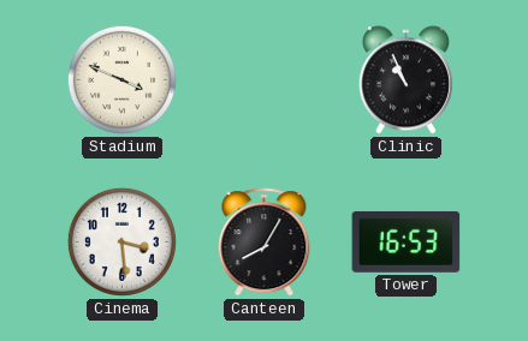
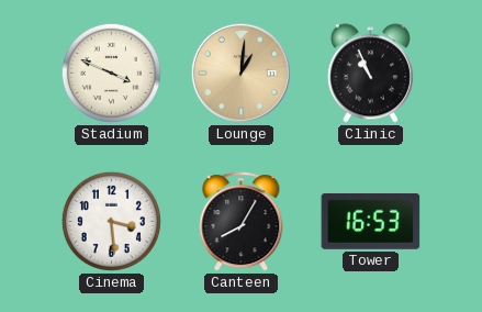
Lounge: none -> 1:01 (240, 73)
